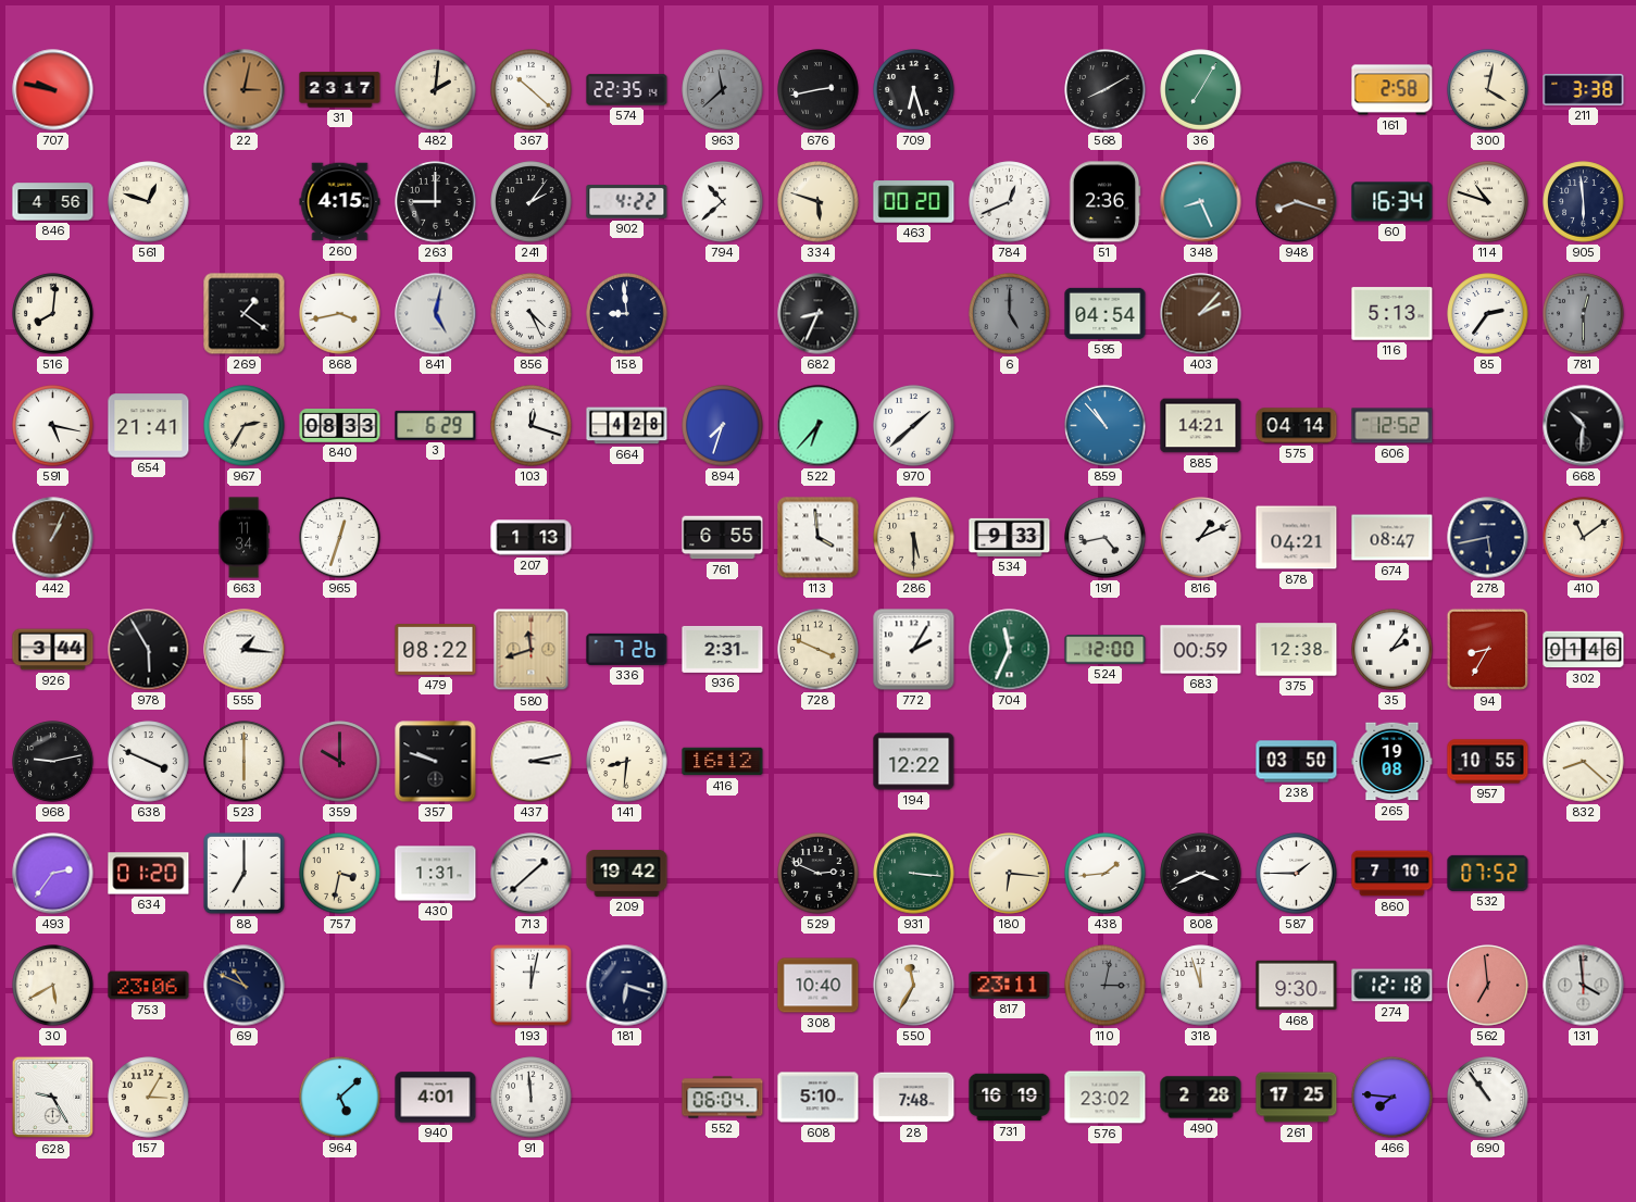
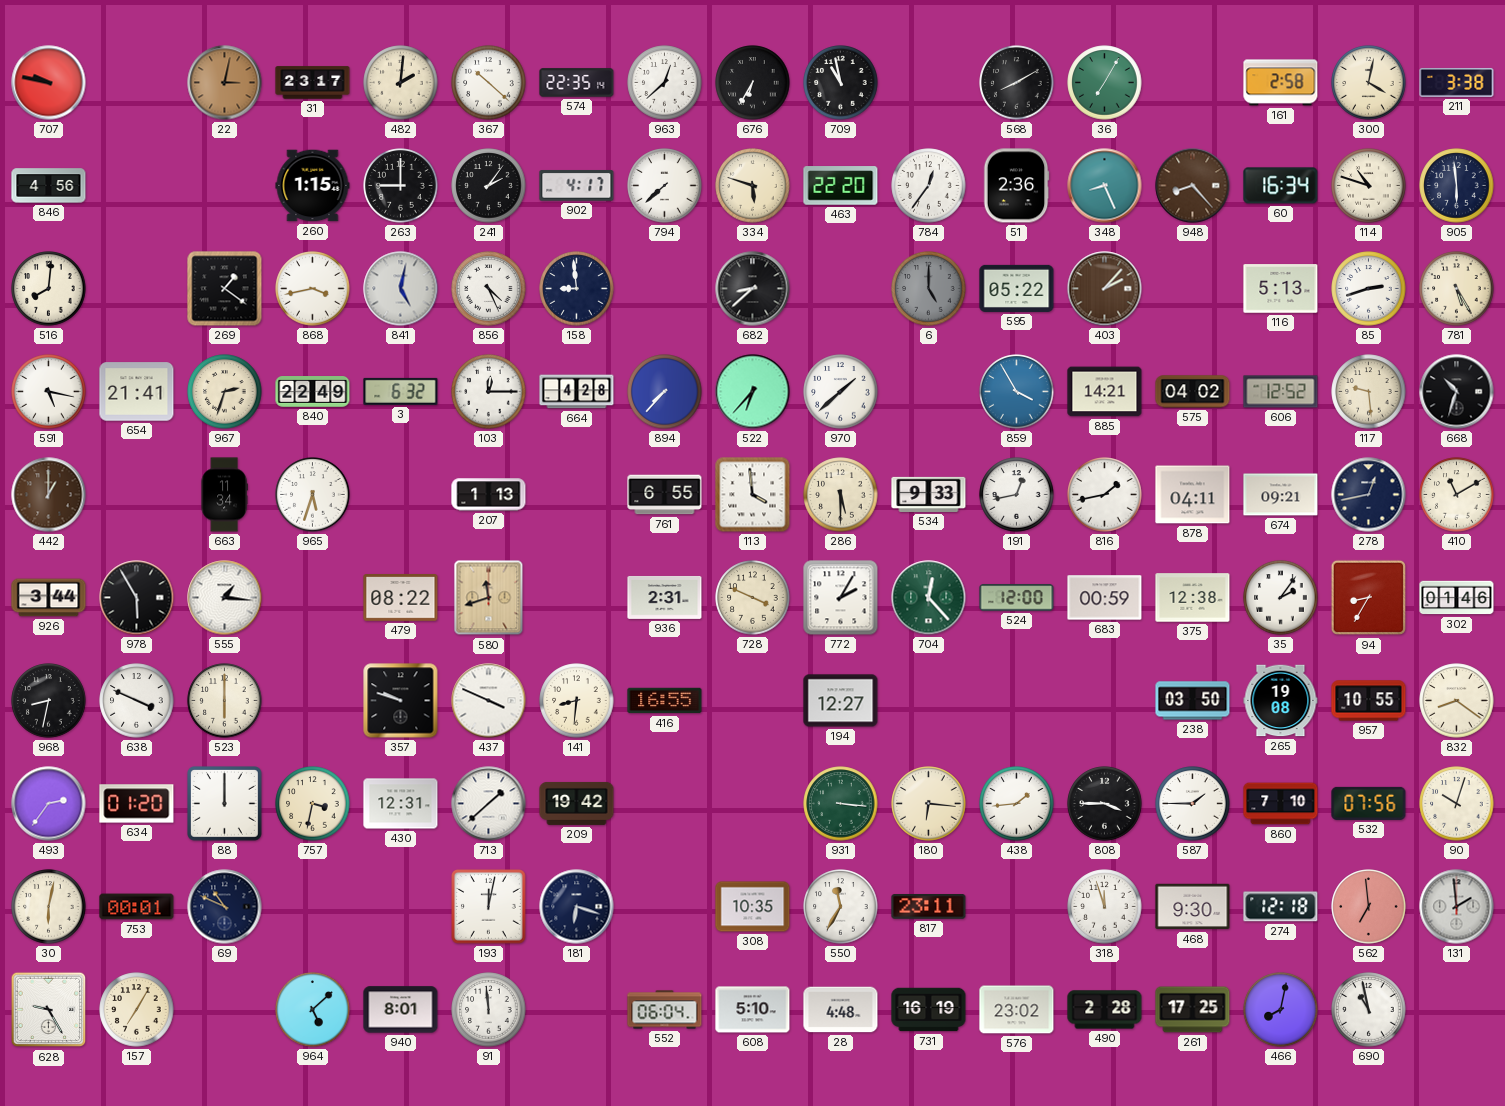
963: 11:38 -> 12:38 (665, 83)
963 dial: grey -> white (665, 83)
676: 2:43 -> 6:35 (753, 83)
709: 6:27 -> 10:58 (841, 83)
561: 12:48 -> none (149, 202)
260: 4:15 -> 1:15 (313, 186)
902: 4:22 -> 4:17 (577, 186)
794: 10:38 -> 7:38 (665, 186)
463: 00:20 -> 22:20 (841, 186)
784: 12:41 -> 12:36 (929, 186)
948: 8:18 -> 8:23 (1193, 186)
682: 8:34 -> 8:38 (753, 289)
595: 04:54 -> 05:22 (1017, 288)
85: 2:36 -> 2:42 (1369, 289)
781: 12:30 -> 5:25 (1457, 289)
781 dial: grey -> cream (1457, 289)
967: 2:35 -> 2:33 (225, 392)
840: 08:33 -> 22:49 (313, 392)
3: 6:29 -> 6:32 (401, 391)
103: 12:18 -> 12:15 (489, 392)
894: 7:33 -> 7:37 (665, 392)
859: 10:53 -> 3:55 (1017, 392)
575: 04:14 -> 04:02 (1193, 392)
117: none -> 9:29 (1369, 392)
668: 10:31 -> 10:33 (1457, 392)
442: 1:04 -> 1:00 (49, 495)
965: 12:33 -> 5:33 (313, 495)
191: 4:43 -> 12:43 (1017, 495)
816: 1:11 -> 1:43 (1105, 495)
878: 04:21 -> 04:11 (1193, 495)
674: 08:47 -> 09:21 (1281, 495)
278: 5:43 -> 12:43 (1369, 495)
410: 11:09 -> 11:10 (1457, 495)
336: 7:26 -> none (627, 649)
704: 11:34 -> 12:23 (929, 598)
968: 9:13 -> 8:32 (49, 701)
359: 10:00 -> none (340, 762)
437: 3:13 -> 3:49 (489, 701)
416: 16:12 -> 16:55 (665, 701)
194: 12:22 -> 12:27 (841, 701)
832: 8:22 -> 8:21 (1457, 701)
88: 7:00 -> 12:00 (225, 804)
430: 1:31 -> 12:31 (401, 804)
529: 2:49 -> none (819, 874)
808: 3:41 -> 3:45 (1105, 804)
532: 07:52 -> 07:56 (1369, 803)
90: none -> 10:03 (1457, 804)
30: 5:40 -> 6:02 (49, 907)
753: 23:06 -> 00:01 (137, 907)
308: 10:40 -> 10:35 (753, 907)
110: 3:02 -> none (1106, 986)
131: 3:59 -> 1:59 (1457, 907)
157: 3:05 -> 7:05 (137, 1010)
940: 4:01 -> 8:01 (401, 1010)
28: 7:48 -> 4:48 (841, 1010)
466: 7:46 -> 8:02 (1281, 1010)
690: 10:54 -> 10:58 (1369, 1010)
